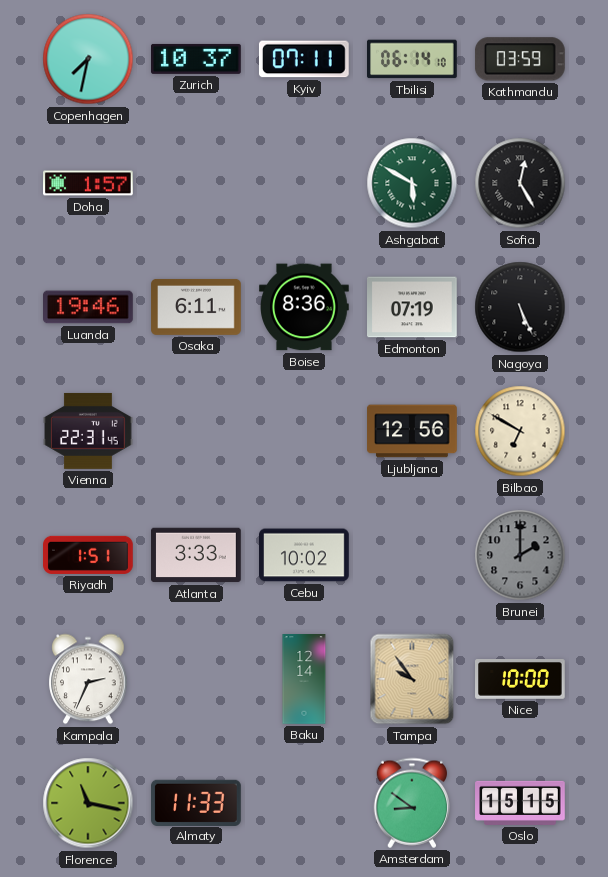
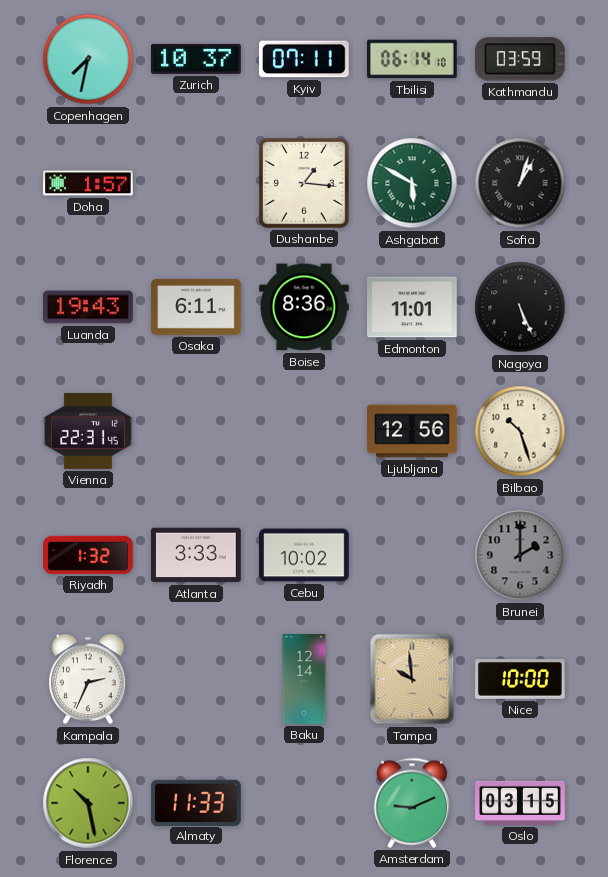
Dushanbe: none -> 1:16 (305, 184)
Sofia: 12:25 -> 1:03 (520, 183)
Luanda: 19:46 -> 19:43 (89, 307)
Edmonton: 07:19 -> 11:01 (413, 307)
Bilbao: 6:50 -> 10:27 (520, 431)
Riyadh: 1:51 -> 1:32 (89, 555)
Tampa: 9:54 -> 9:59 (412, 679)
Florence: 11:17 -> 10:28 (88, 803)
Amsterdam: 8:51 -> 9:11 (411, 803)
Oslo: 15:15 -> 03:15 (520, 803)
